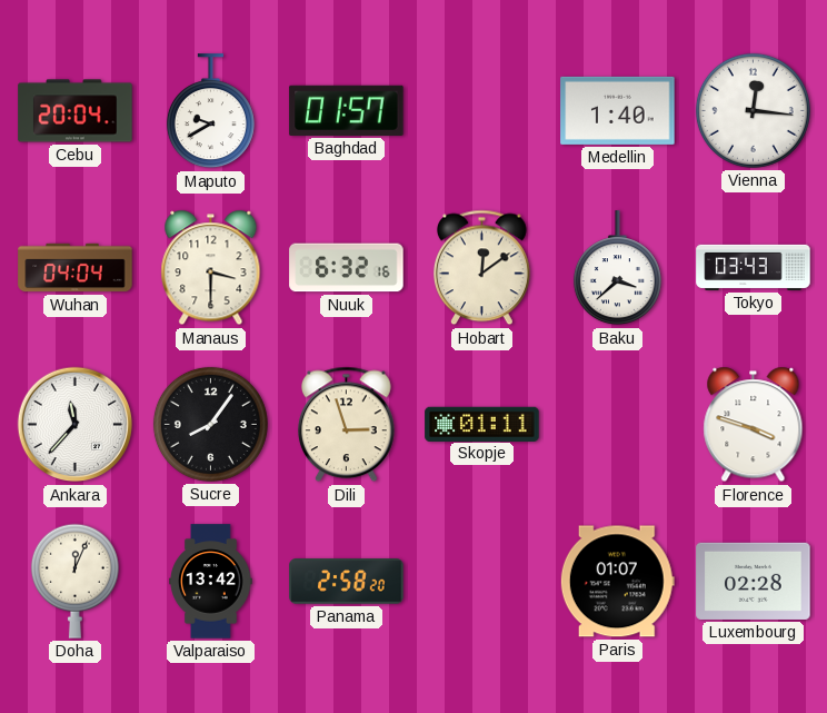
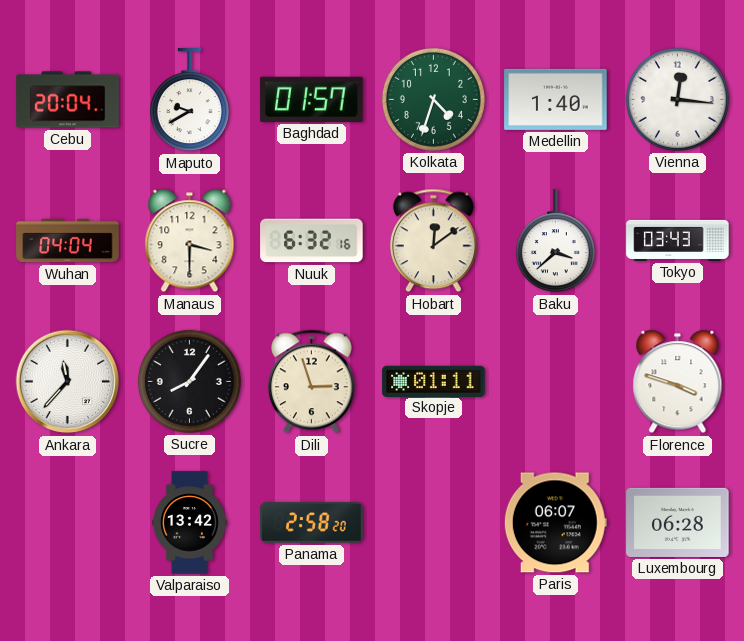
Kolkata: none -> 4:33 (433, 99)
Doha: 12:04 -> none (74, 581)
Paris: 01:07 -> 06:07 (555, 523)
Luxembourg: 02:28 -> 06:28 (678, 522)
